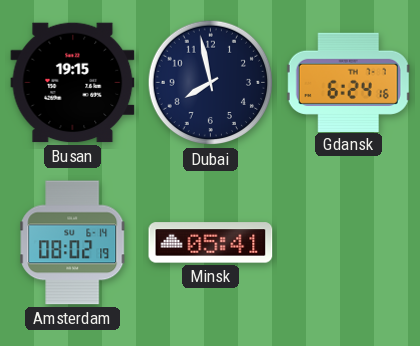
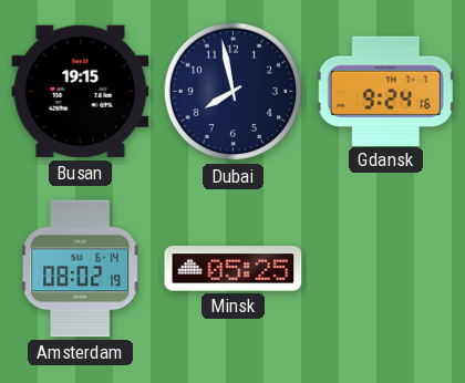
Gdansk: 6:24 -> 9:24 (385, 91)
Minsk: 05:41 -> 05:25 (234, 269)
